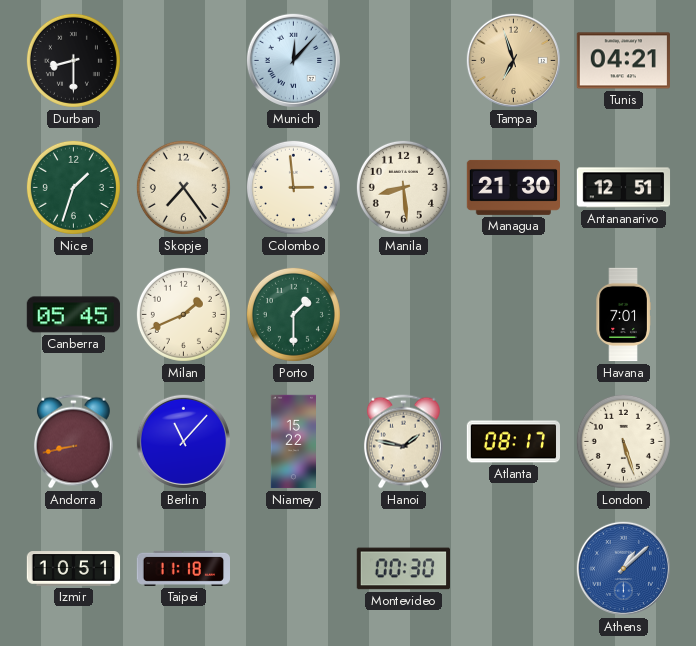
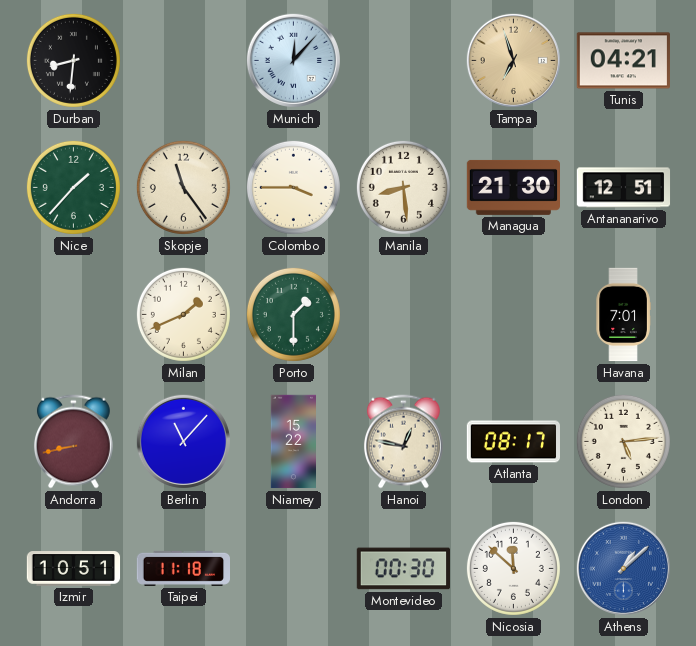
Durban: 8:30 -> 8:31 (73, 60)
Nice: 1:33 -> 1:37 (73, 187)
Skopje: 7:24 -> 11:24 (183, 187)
Colombo: 2:59 -> 3:45 (293, 187)
Canberra: 05:45 -> none (73, 315)
Hanoi: 1:47 -> 12:47 (403, 442)
London: 5:27 -> 5:14 (623, 441)
Nicosia: none -> 11:52 (513, 568)
